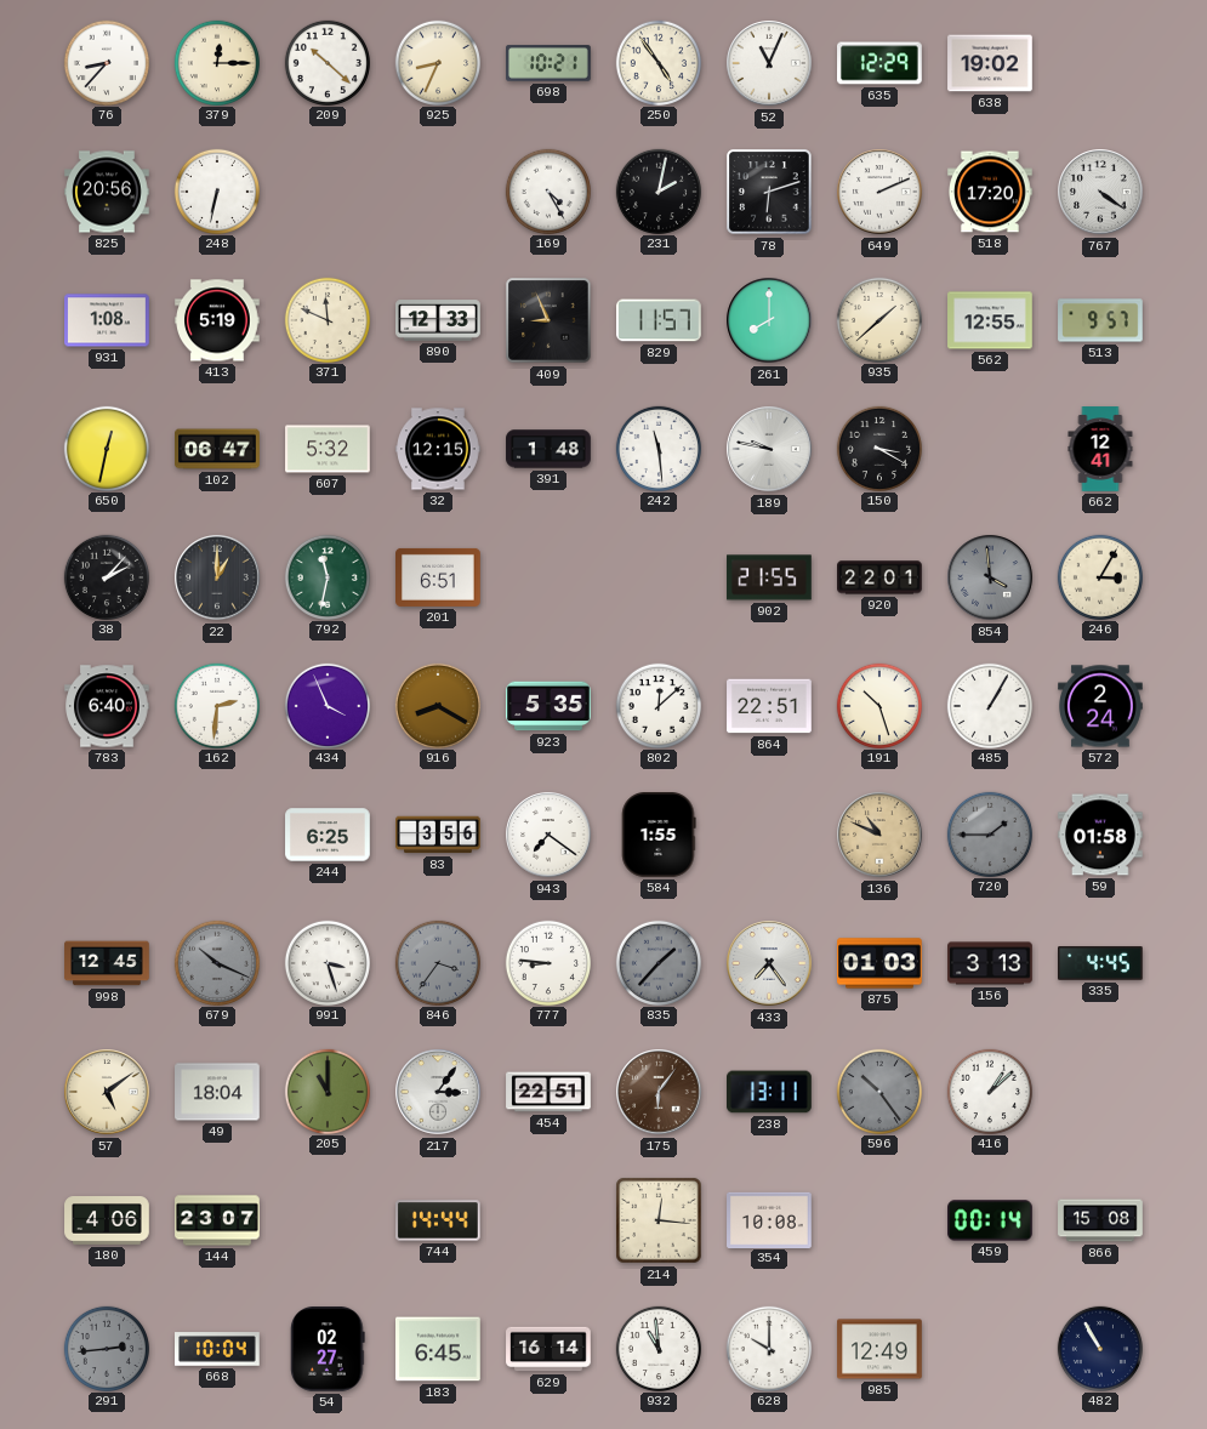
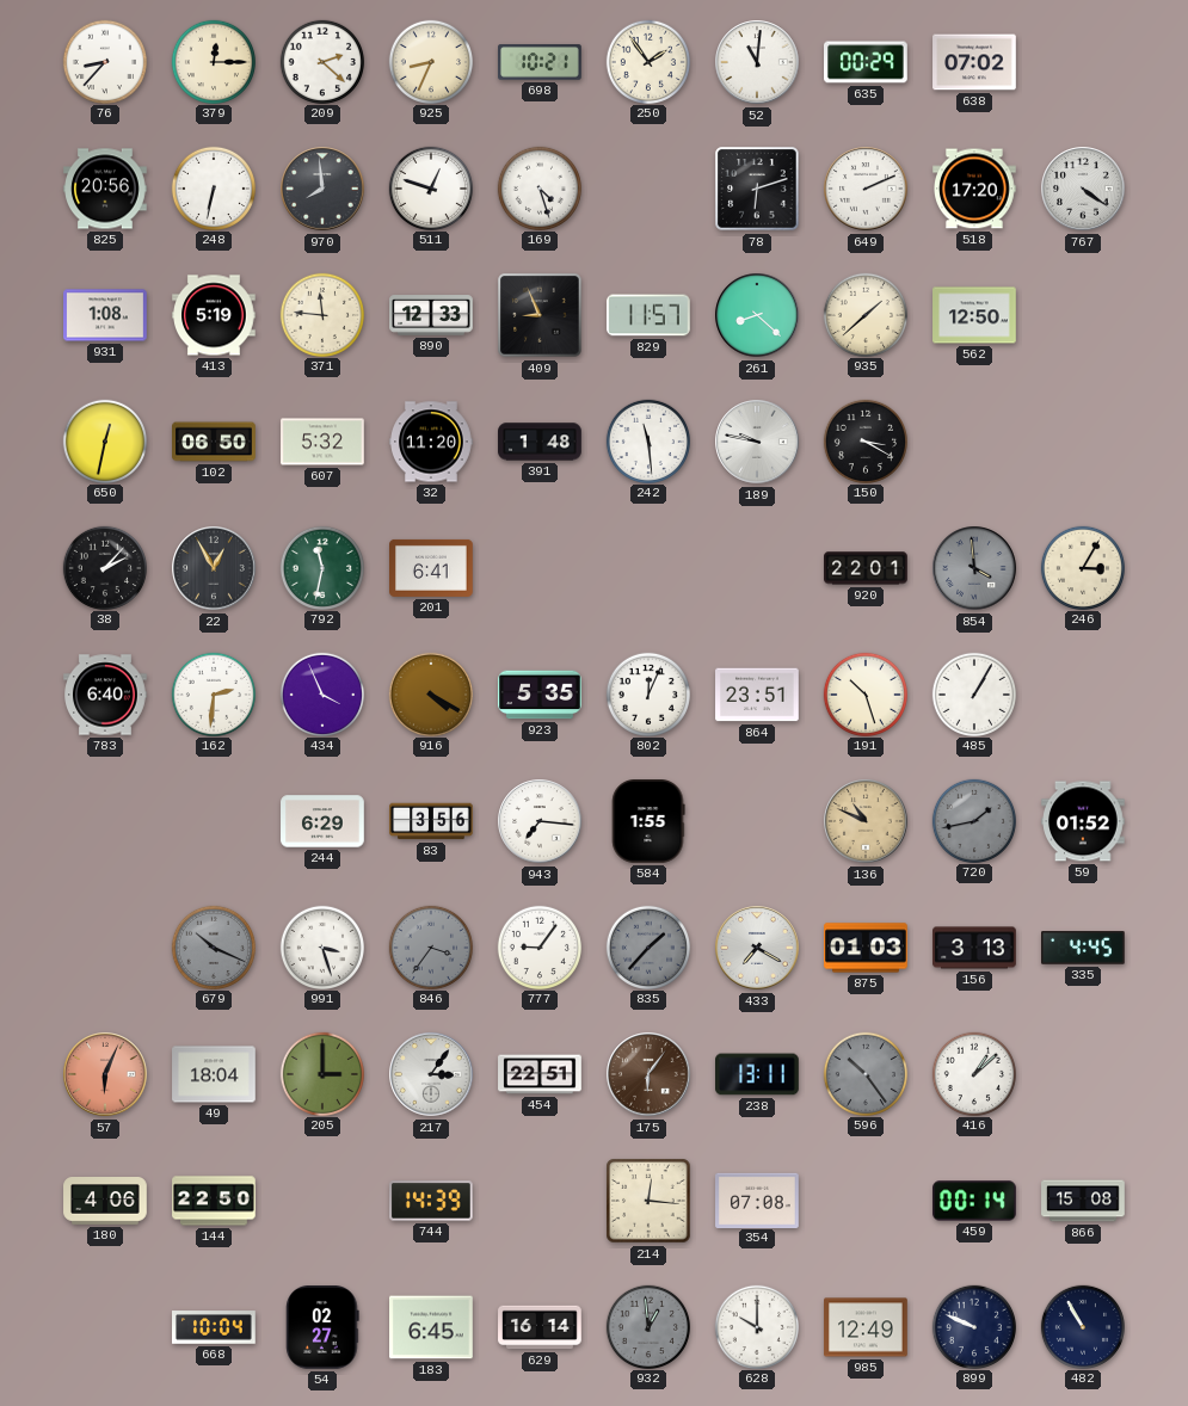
209: 10:22 -> 2:22 (321, 61)
250: 4:54 -> 1:54 (647, 61)
52: 11:04 -> 11:01 (757, 62)
635: 12:29 -> 00:29 (867, 62)
638: 19:02 -> 07:02 (974, 62)
970: none -> 7:59 (322, 189)
511: none -> 12:48 (430, 187)
169: 4:25 -> 4:27 (538, 187)
231: 2:02 -> none (657, 190)
371: 11:49 -> 11:46 (321, 314)
261: 8:00 -> 8:22 (757, 315)
562: 12:55 -> 12:50 (974, 315)
513: 9:57 -> none (1100, 320)
102: 06:47 -> 06:50 (214, 442)
32: 12:15 -> 11:20 (431, 442)
662: 12:41 -> none (1100, 449)
22: 1:00 -> 12:55 (214, 568)
201: 6:51 -> 6:41 (432, 568)
902: 21:55 -> none (770, 577)
916: 8:20 -> 4:20 (430, 693)
802: 12:08 -> 12:04 (647, 693)
864: 22:51 -> 23:51 (757, 695)
572: 2:24 -> none (1100, 706)
244: 6:25 -> 6:29 (322, 821)
943: 7:21 -> 7:16 (540, 821)
720: 1:45 -> 1:43 (973, 820)
59: 01:58 -> 01:52 (1084, 821)
998: 12:45 -> none (107, 963)
777: 8:46 -> 9:06 (538, 946)
433: 7:24 -> 7:20 (757, 948)
57: 5:09 -> 6:04 (105, 1074)
57 dial: cream -> salmon (105, 1074)
205: 11:00 -> 3:00 (321, 1073)
144: 23:07 -> 22:50 (214, 1201)
744: 14:44 -> 14:39 (432, 1201)
354: 10:08 -> 07:08 (757, 1200)
291: 2:44 -> none (106, 1348)
932: 10:59 -> 12:59 (647, 1326)
932 dial: white -> grey (647, 1326)
899: none -> 9:49 (973, 1326)
